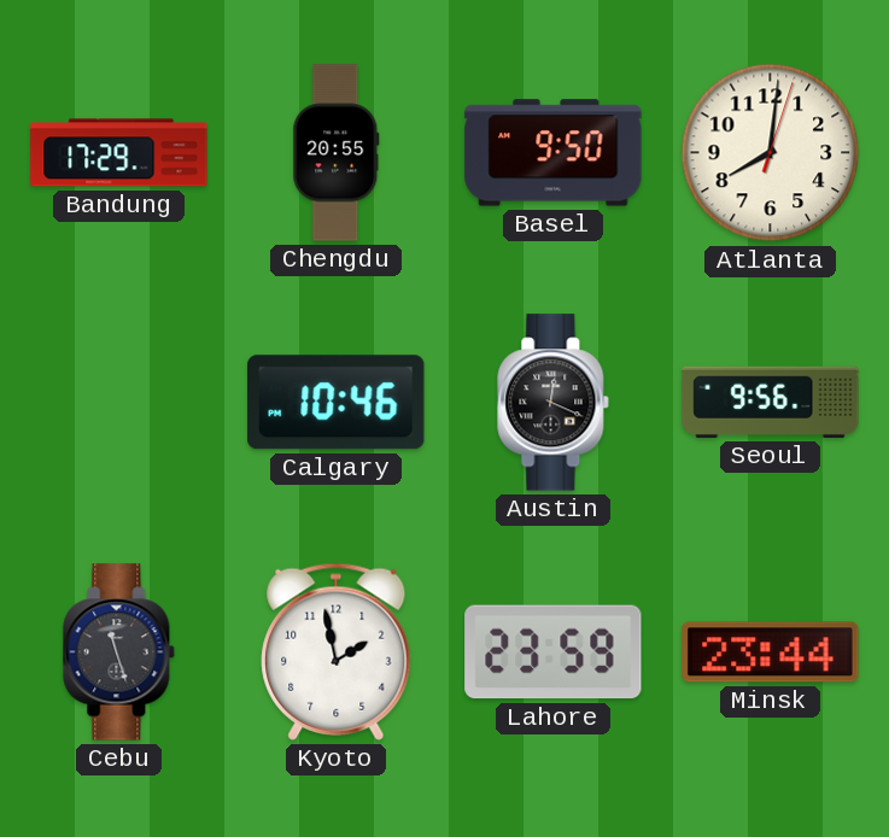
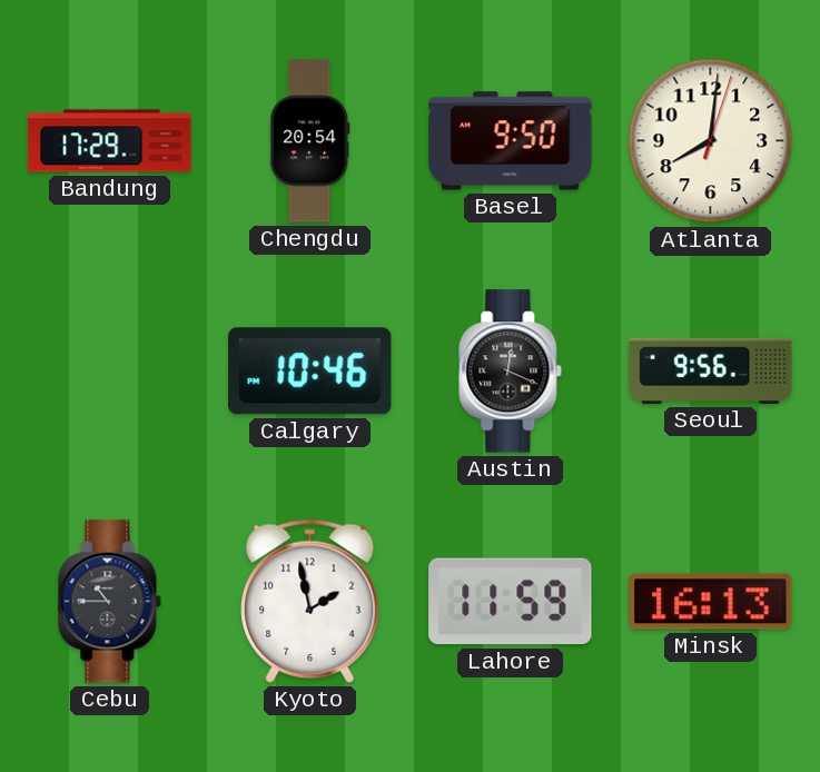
Chengdu: 20:55 -> 20:54 (310, 141)
Cebu: 11:27 -> 10:45 (110, 602)
Lahore: 23:59 -> 11:59 (511, 602)
Minsk: 23:44 -> 16:13 (711, 602)
